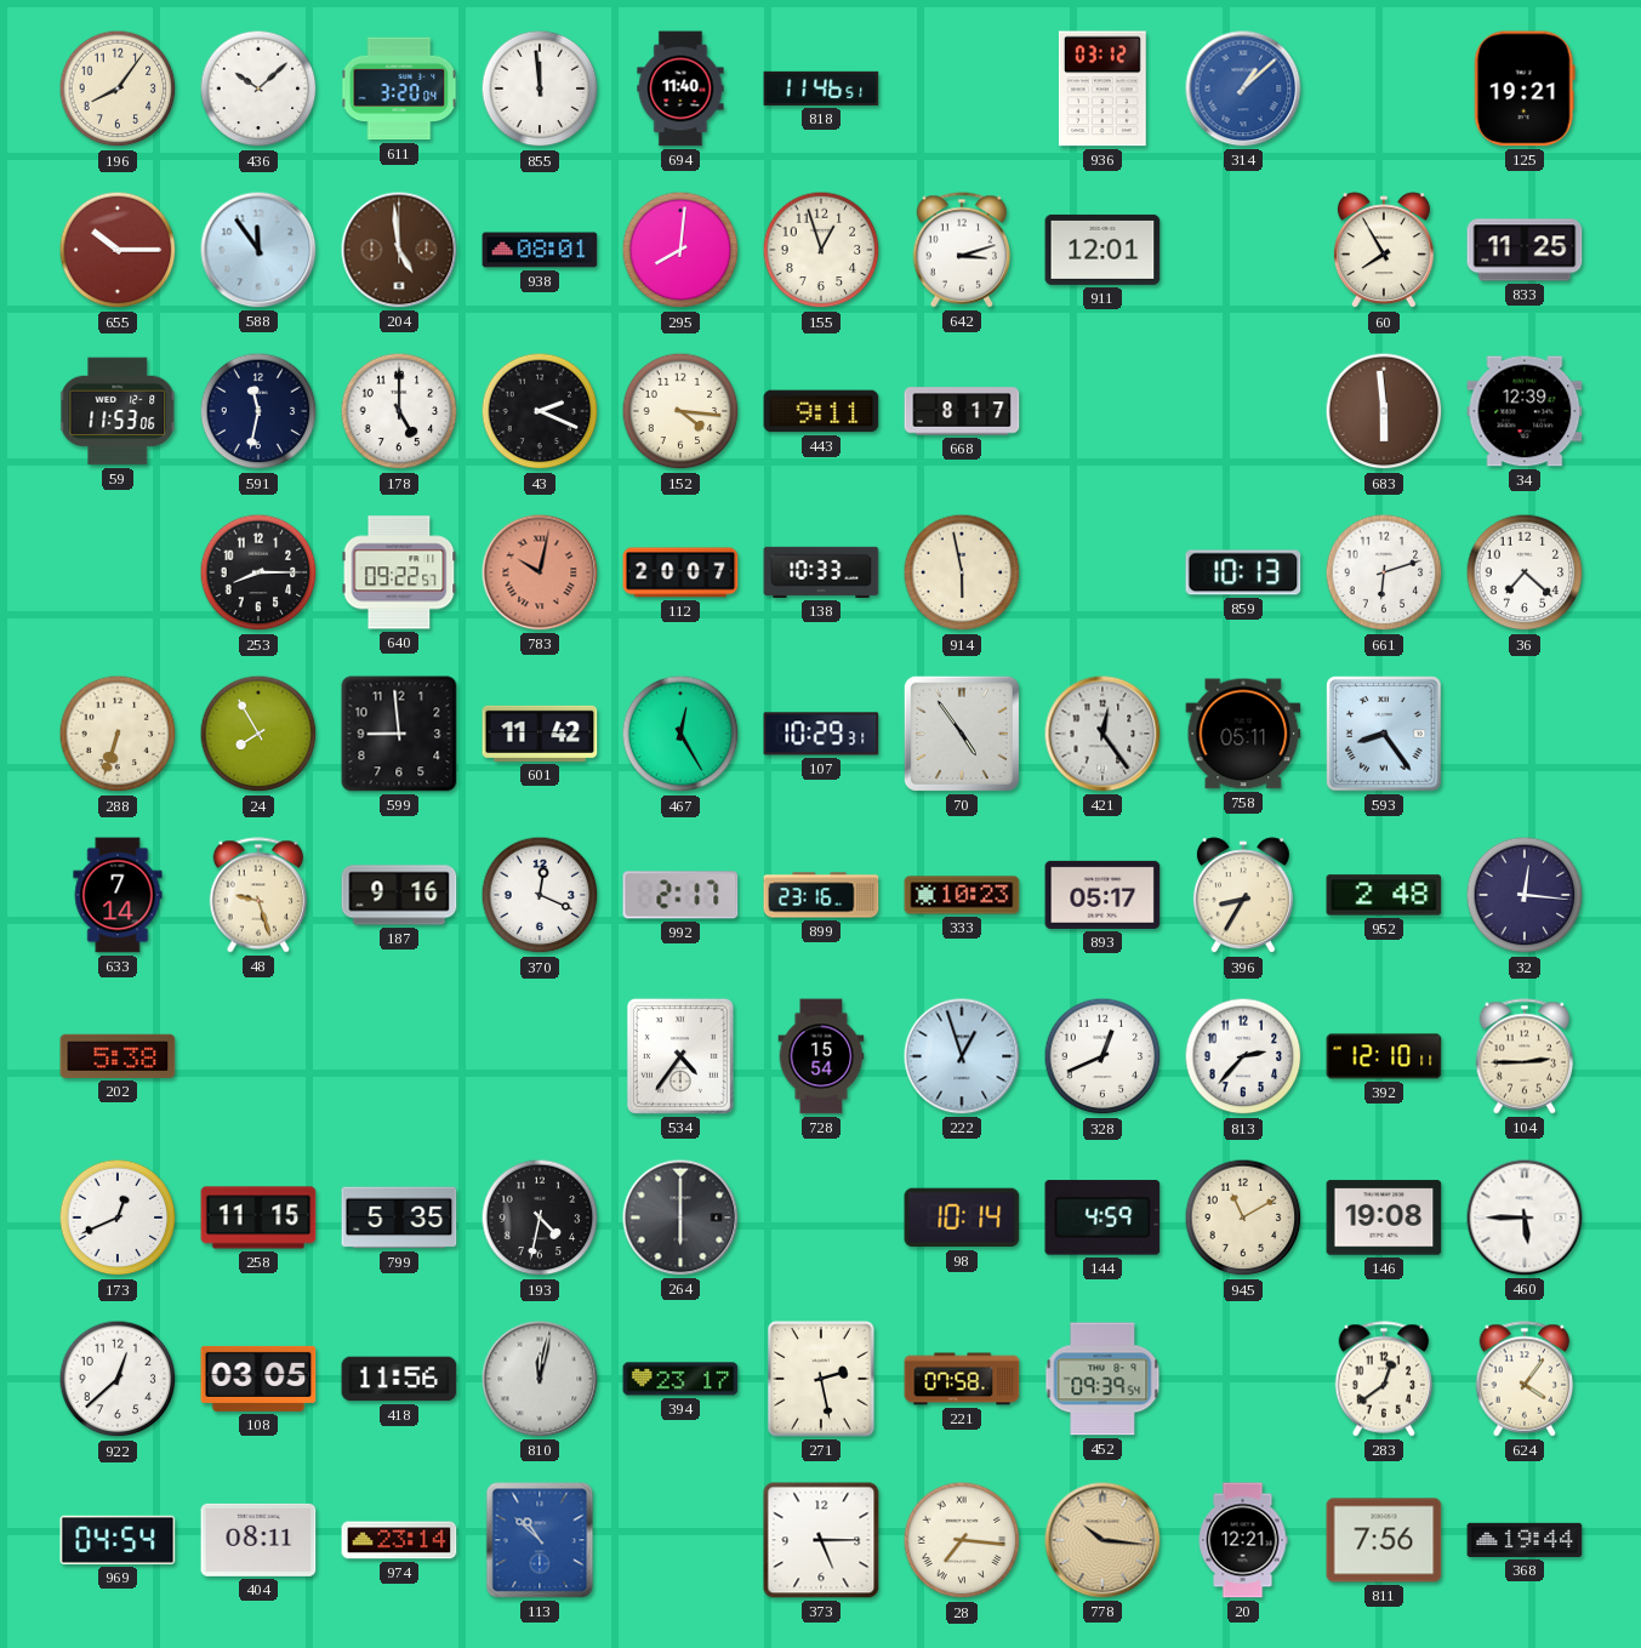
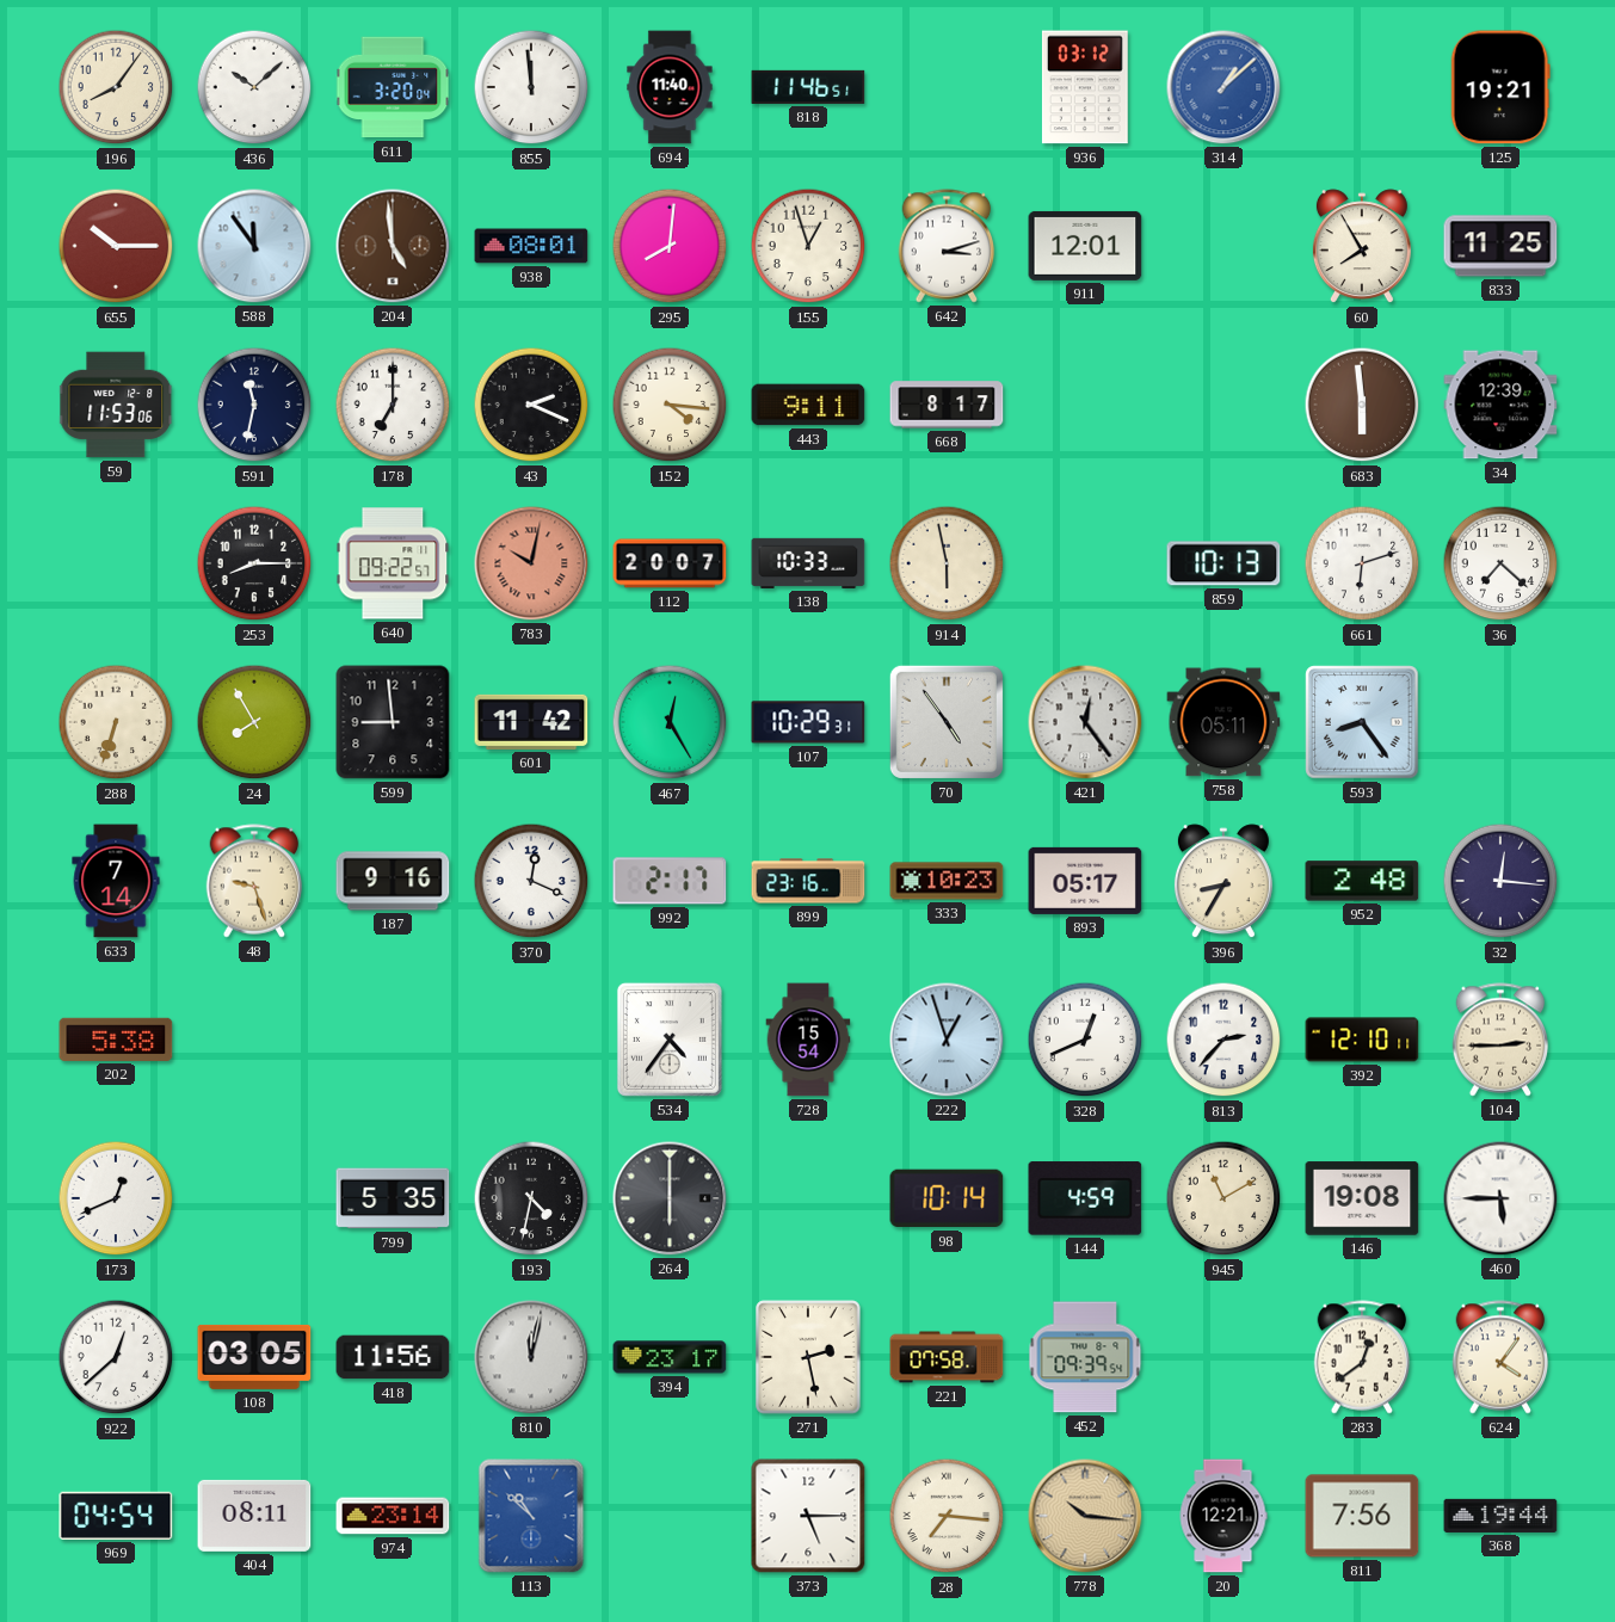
178: 5:00 -> 7:00 (393, 405)
258: 11:15 -> none (258, 1218)
